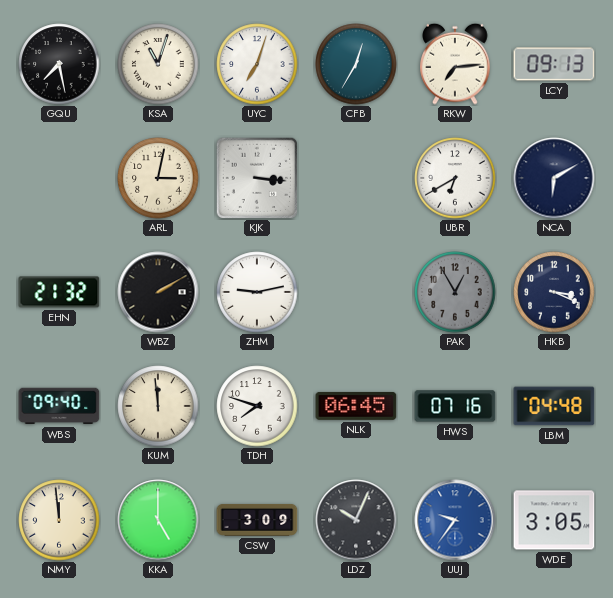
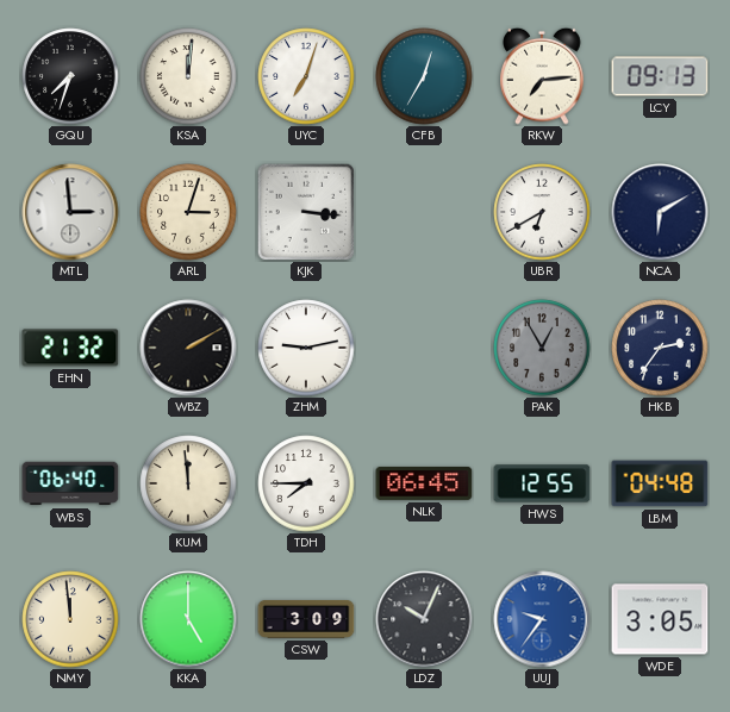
GQU: 7:28 -> 7:33 (70, 76)
KSA: 11:03 -> 12:01 (188, 76)
MTL: none -> 2:59 (70, 212)
ARL: 3:02 -> 3:03 (188, 212)
HKB: 3:19 -> 2:36 (660, 348)
WBS: 09:40 -> 06:40 (70, 483)
TDH: 7:48 -> 7:45 (306, 483)
HWS: 07:16 -> 12:55 (542, 483)
